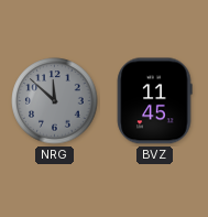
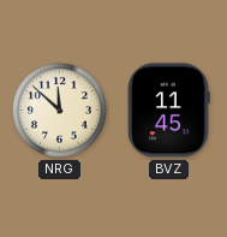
NRG dial: grey -> cream (60, 111)
